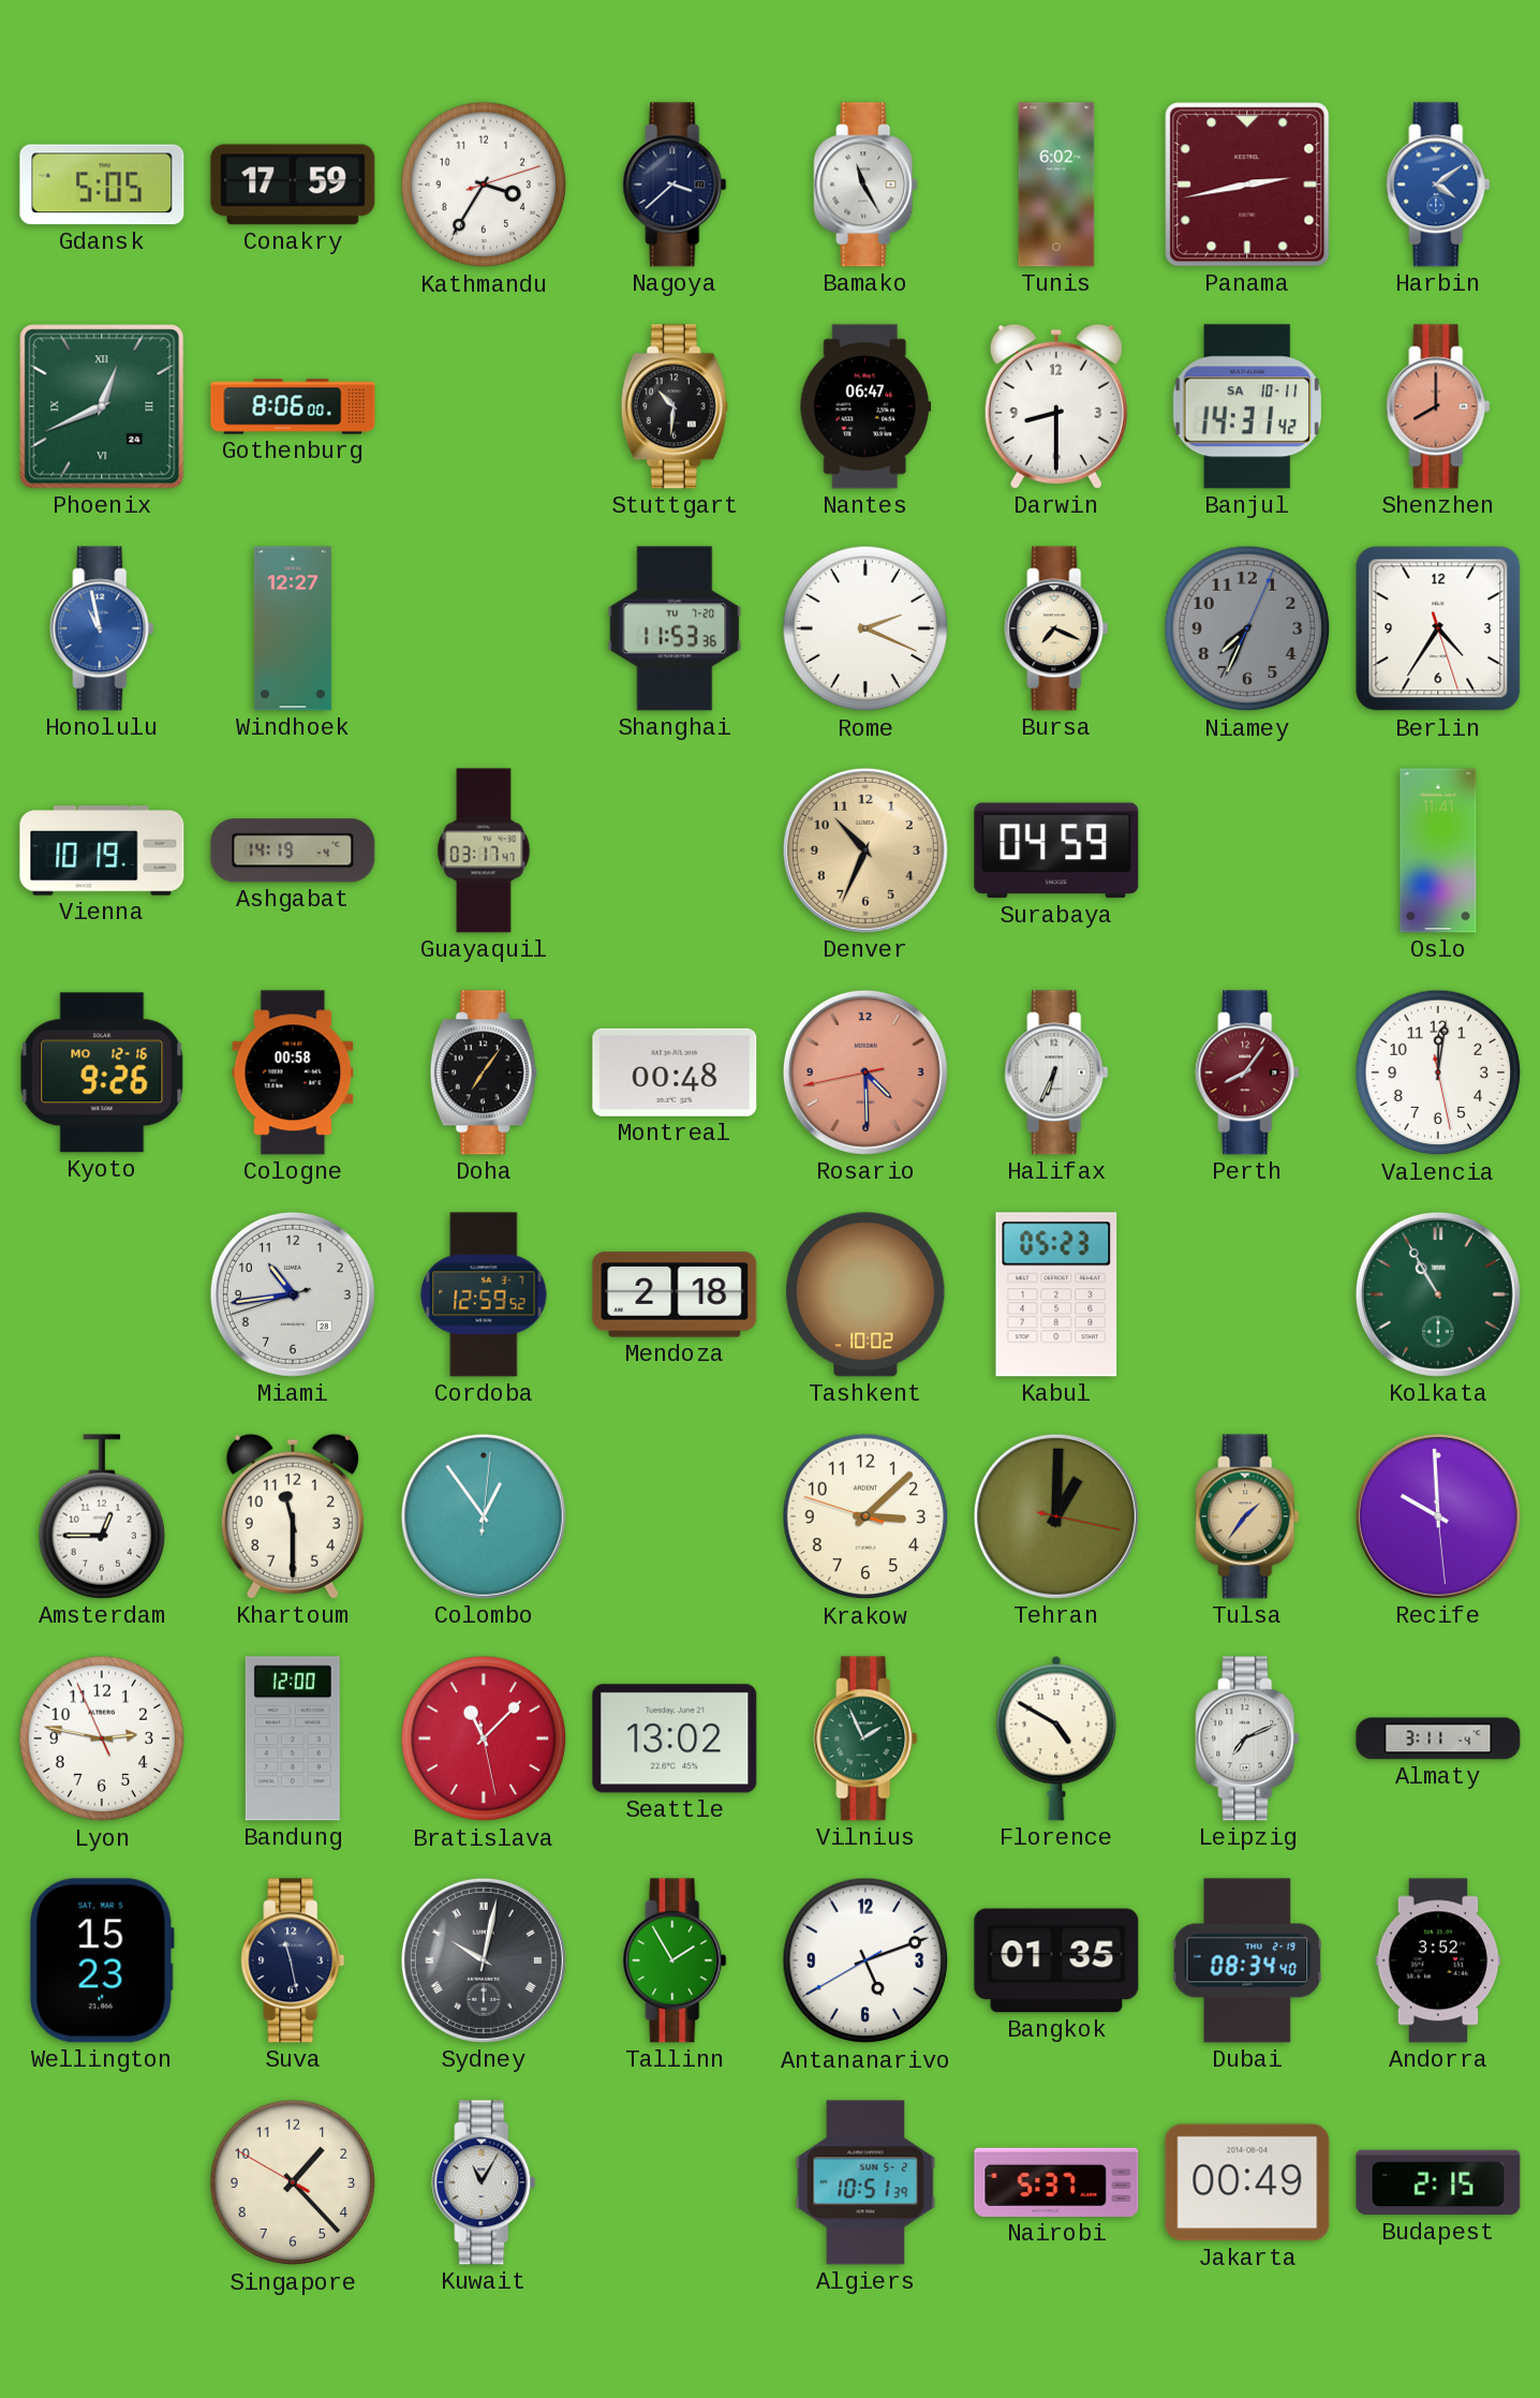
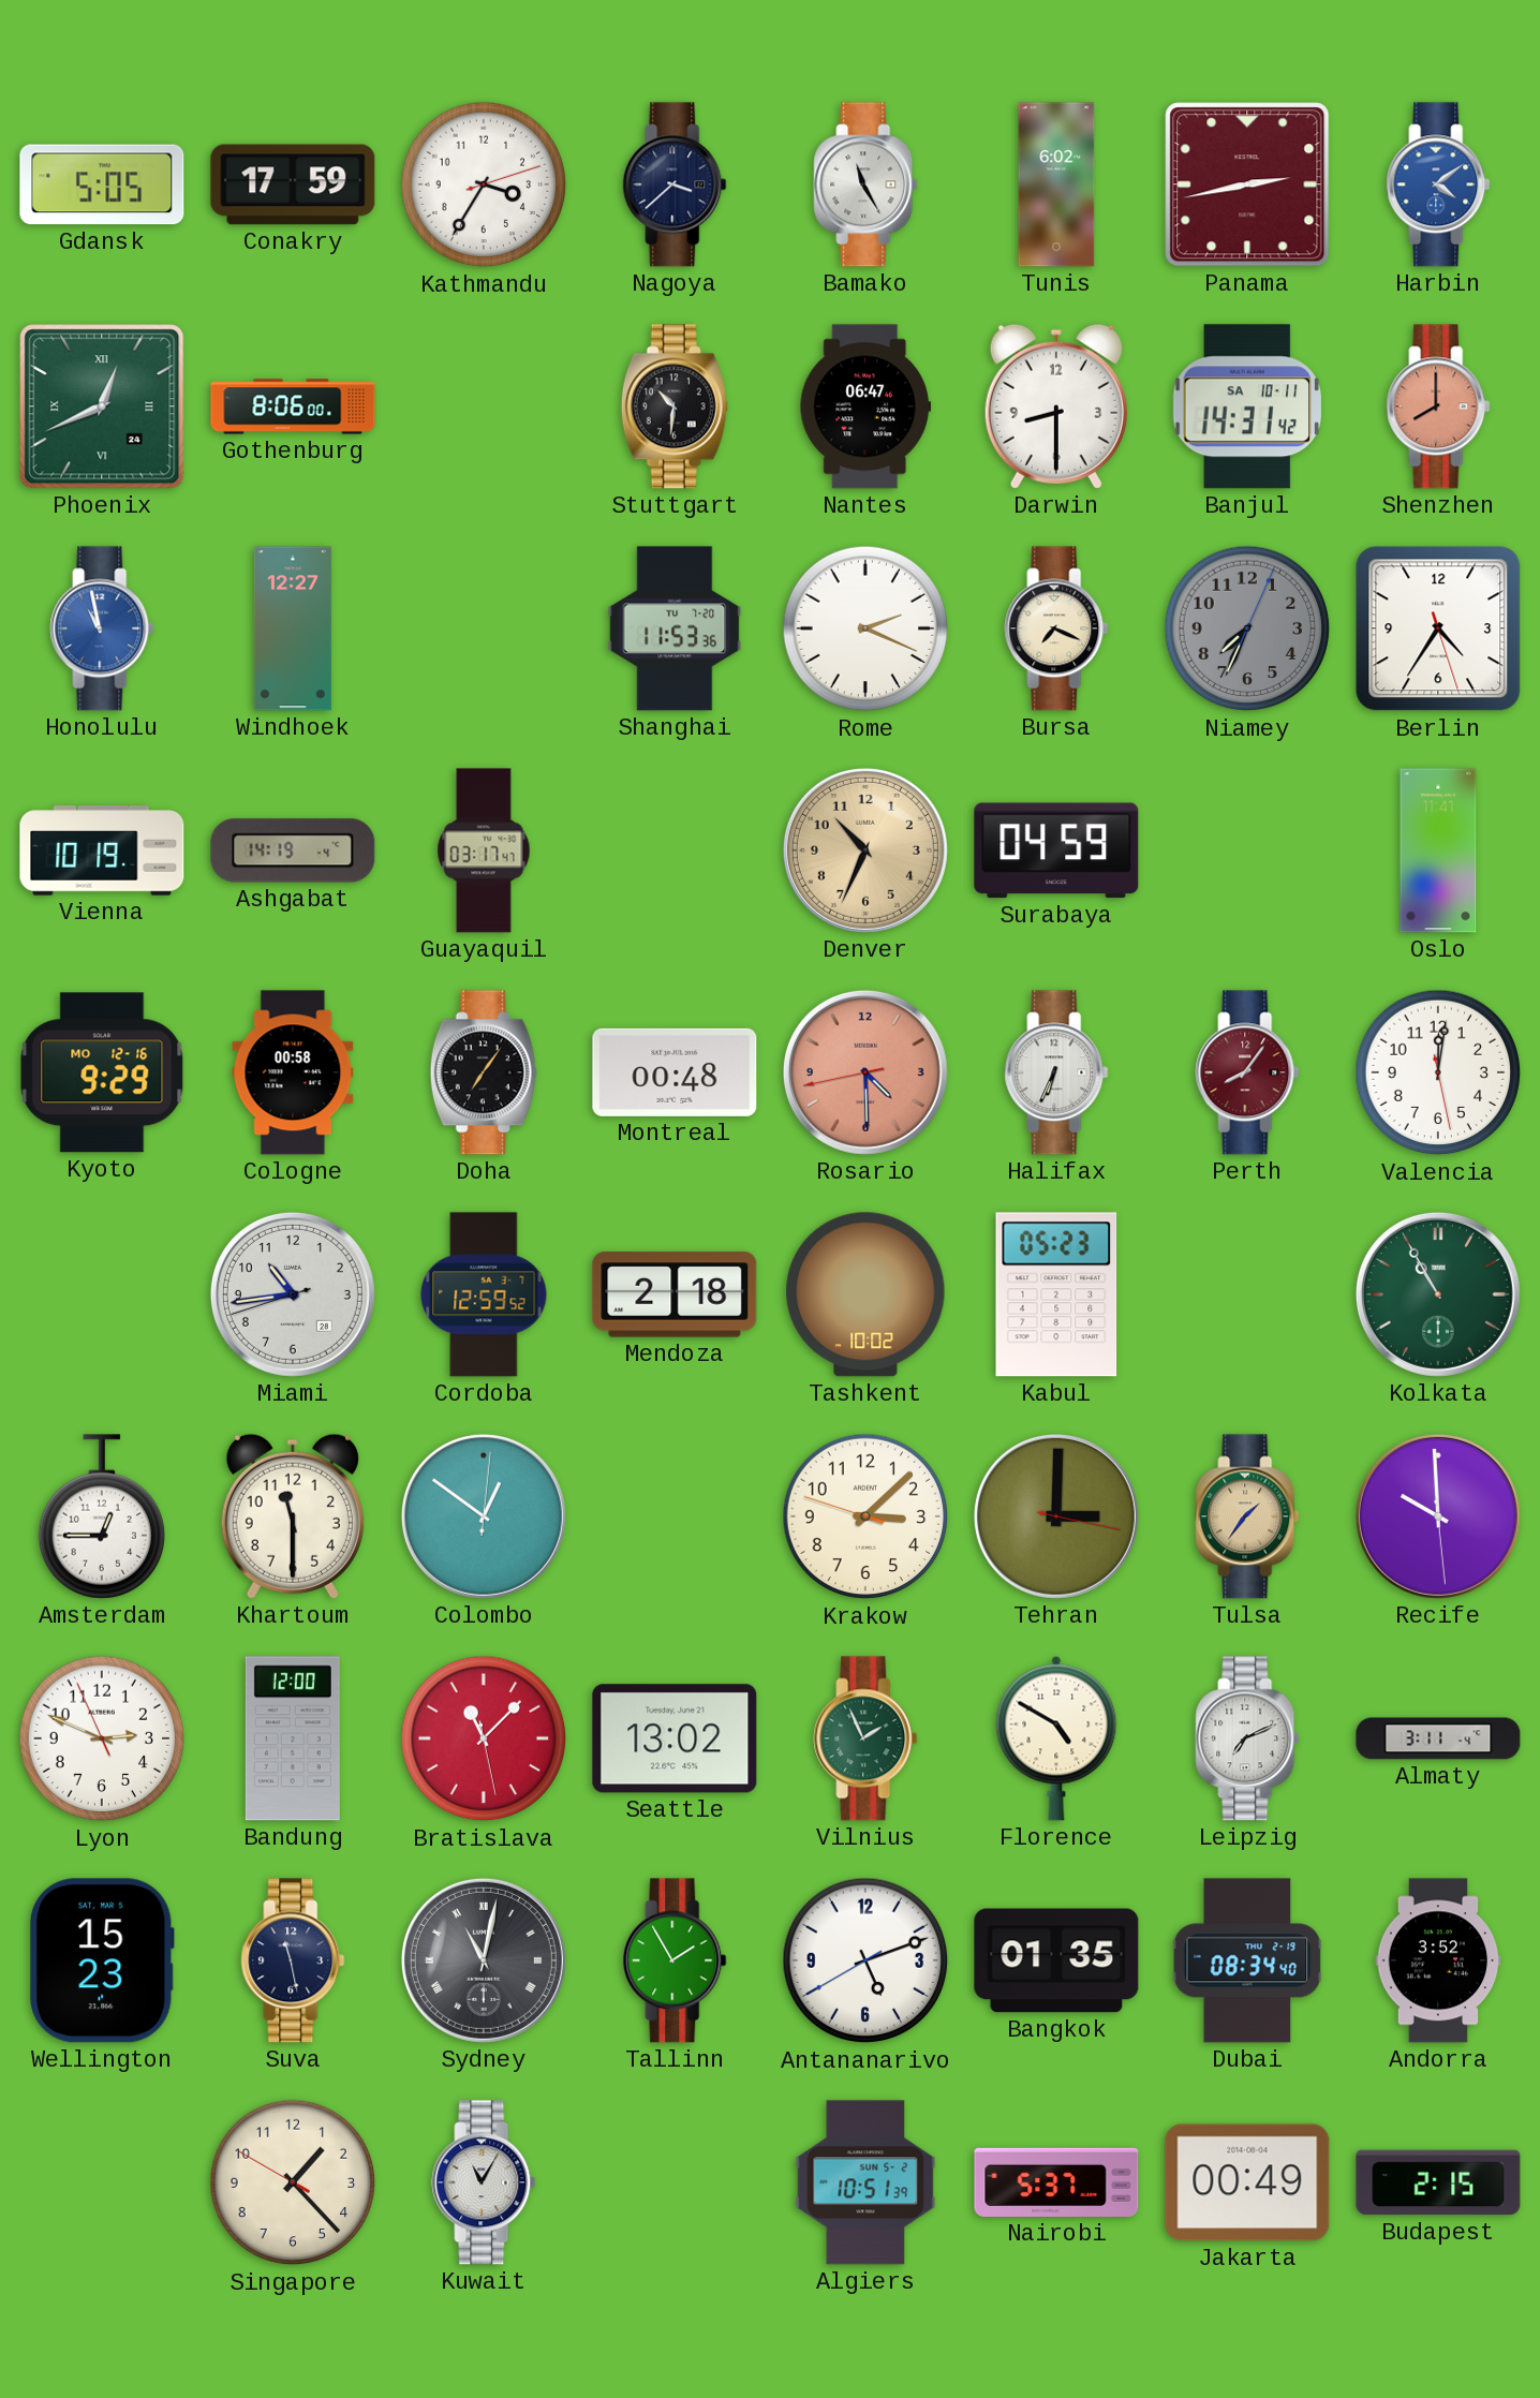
Kyoto: 9:26 -> 9:29 (102, 1072)
Colombo: 12:54 -> 12:51 (484, 1516)
Tehran: 1:00 -> 3:00 (1056, 1516)
Lyon: 2:46 -> 2:48 (102, 1738)
Sydney: 10:02 -> 11:02 (484, 1960)
